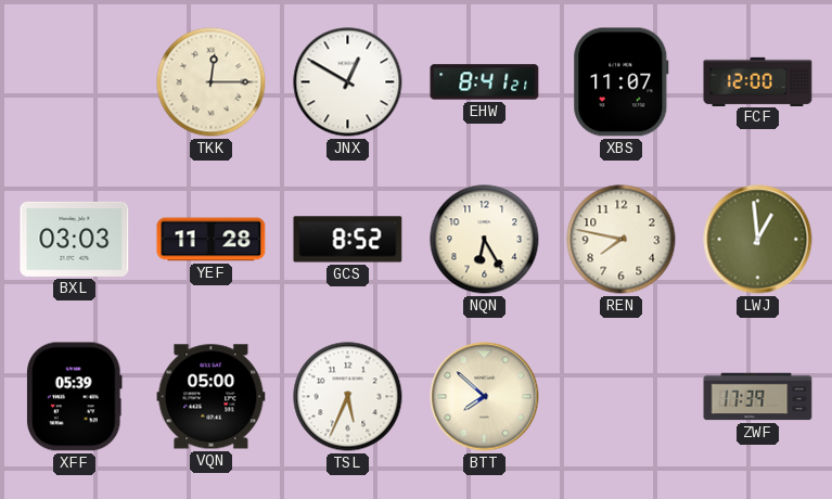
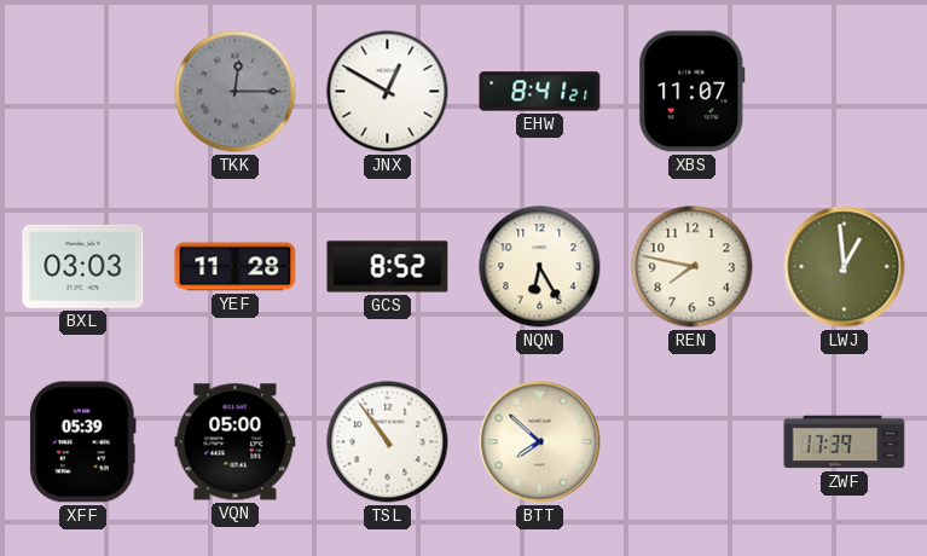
TKK dial: cream -> grey (236, 92)
FCF: 12:00 -> none (758, 81)
TSL: 5:34 -> 10:54 (388, 442)
